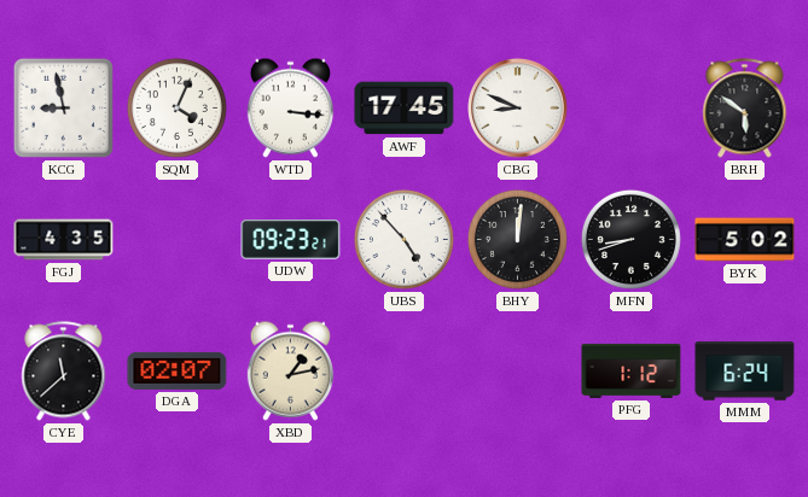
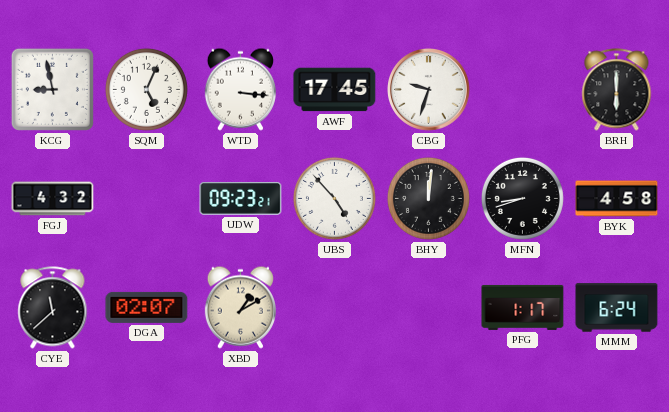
SQM: 4:04 -> 5:04 (146, 89)
CBG: 8:49 -> 9:33 (429, 90)
BRH: 5:51 -> 6:00 (617, 90)
FGJ: 4:35 -> 4:32 (53, 199)
BYK: 5:02 -> 4:58 (617, 199)
XBD: 1:13 -> 1:10 (240, 307)
PFG: 1:12 -> 1:17 (523, 307)
